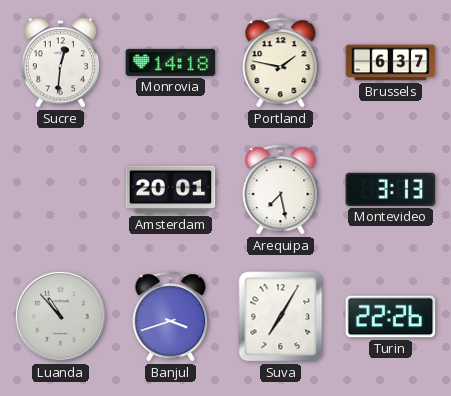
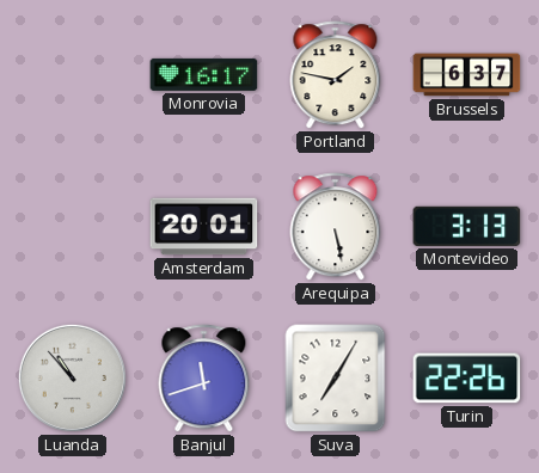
Sucre: 12:31 -> none (60, 63)
Monrovia: 14:18 -> 16:17 (204, 74)
Arequipa: 7:28 -> 5:28 (336, 227)
Banjul: 3:42 -> 11:42 (204, 379)
